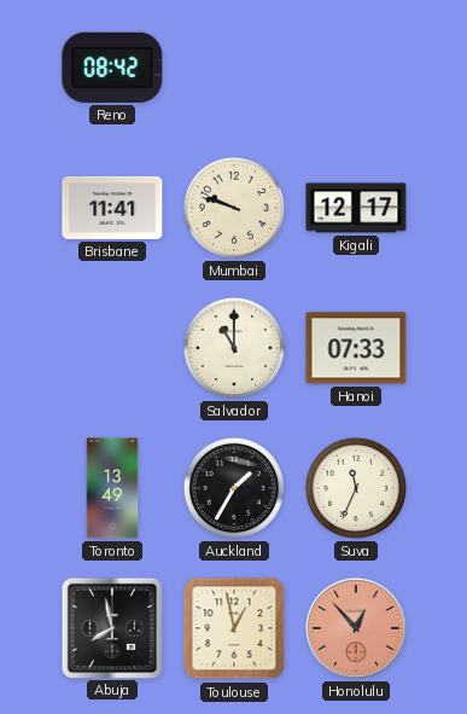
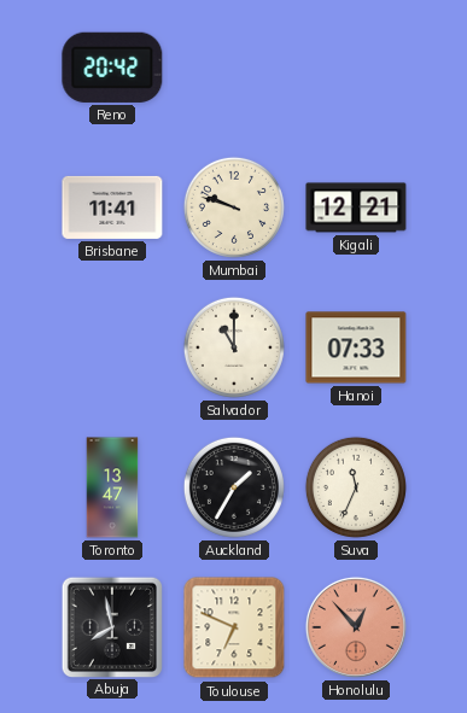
Reno: 08:42 -> 20:42 (112, 68)
Kigali: 12:17 -> 12:21 (356, 208)
Toronto: 13:49 -> 13:47 (112, 487)
Toulouse: 12:58 -> 6:49 (234, 627)
